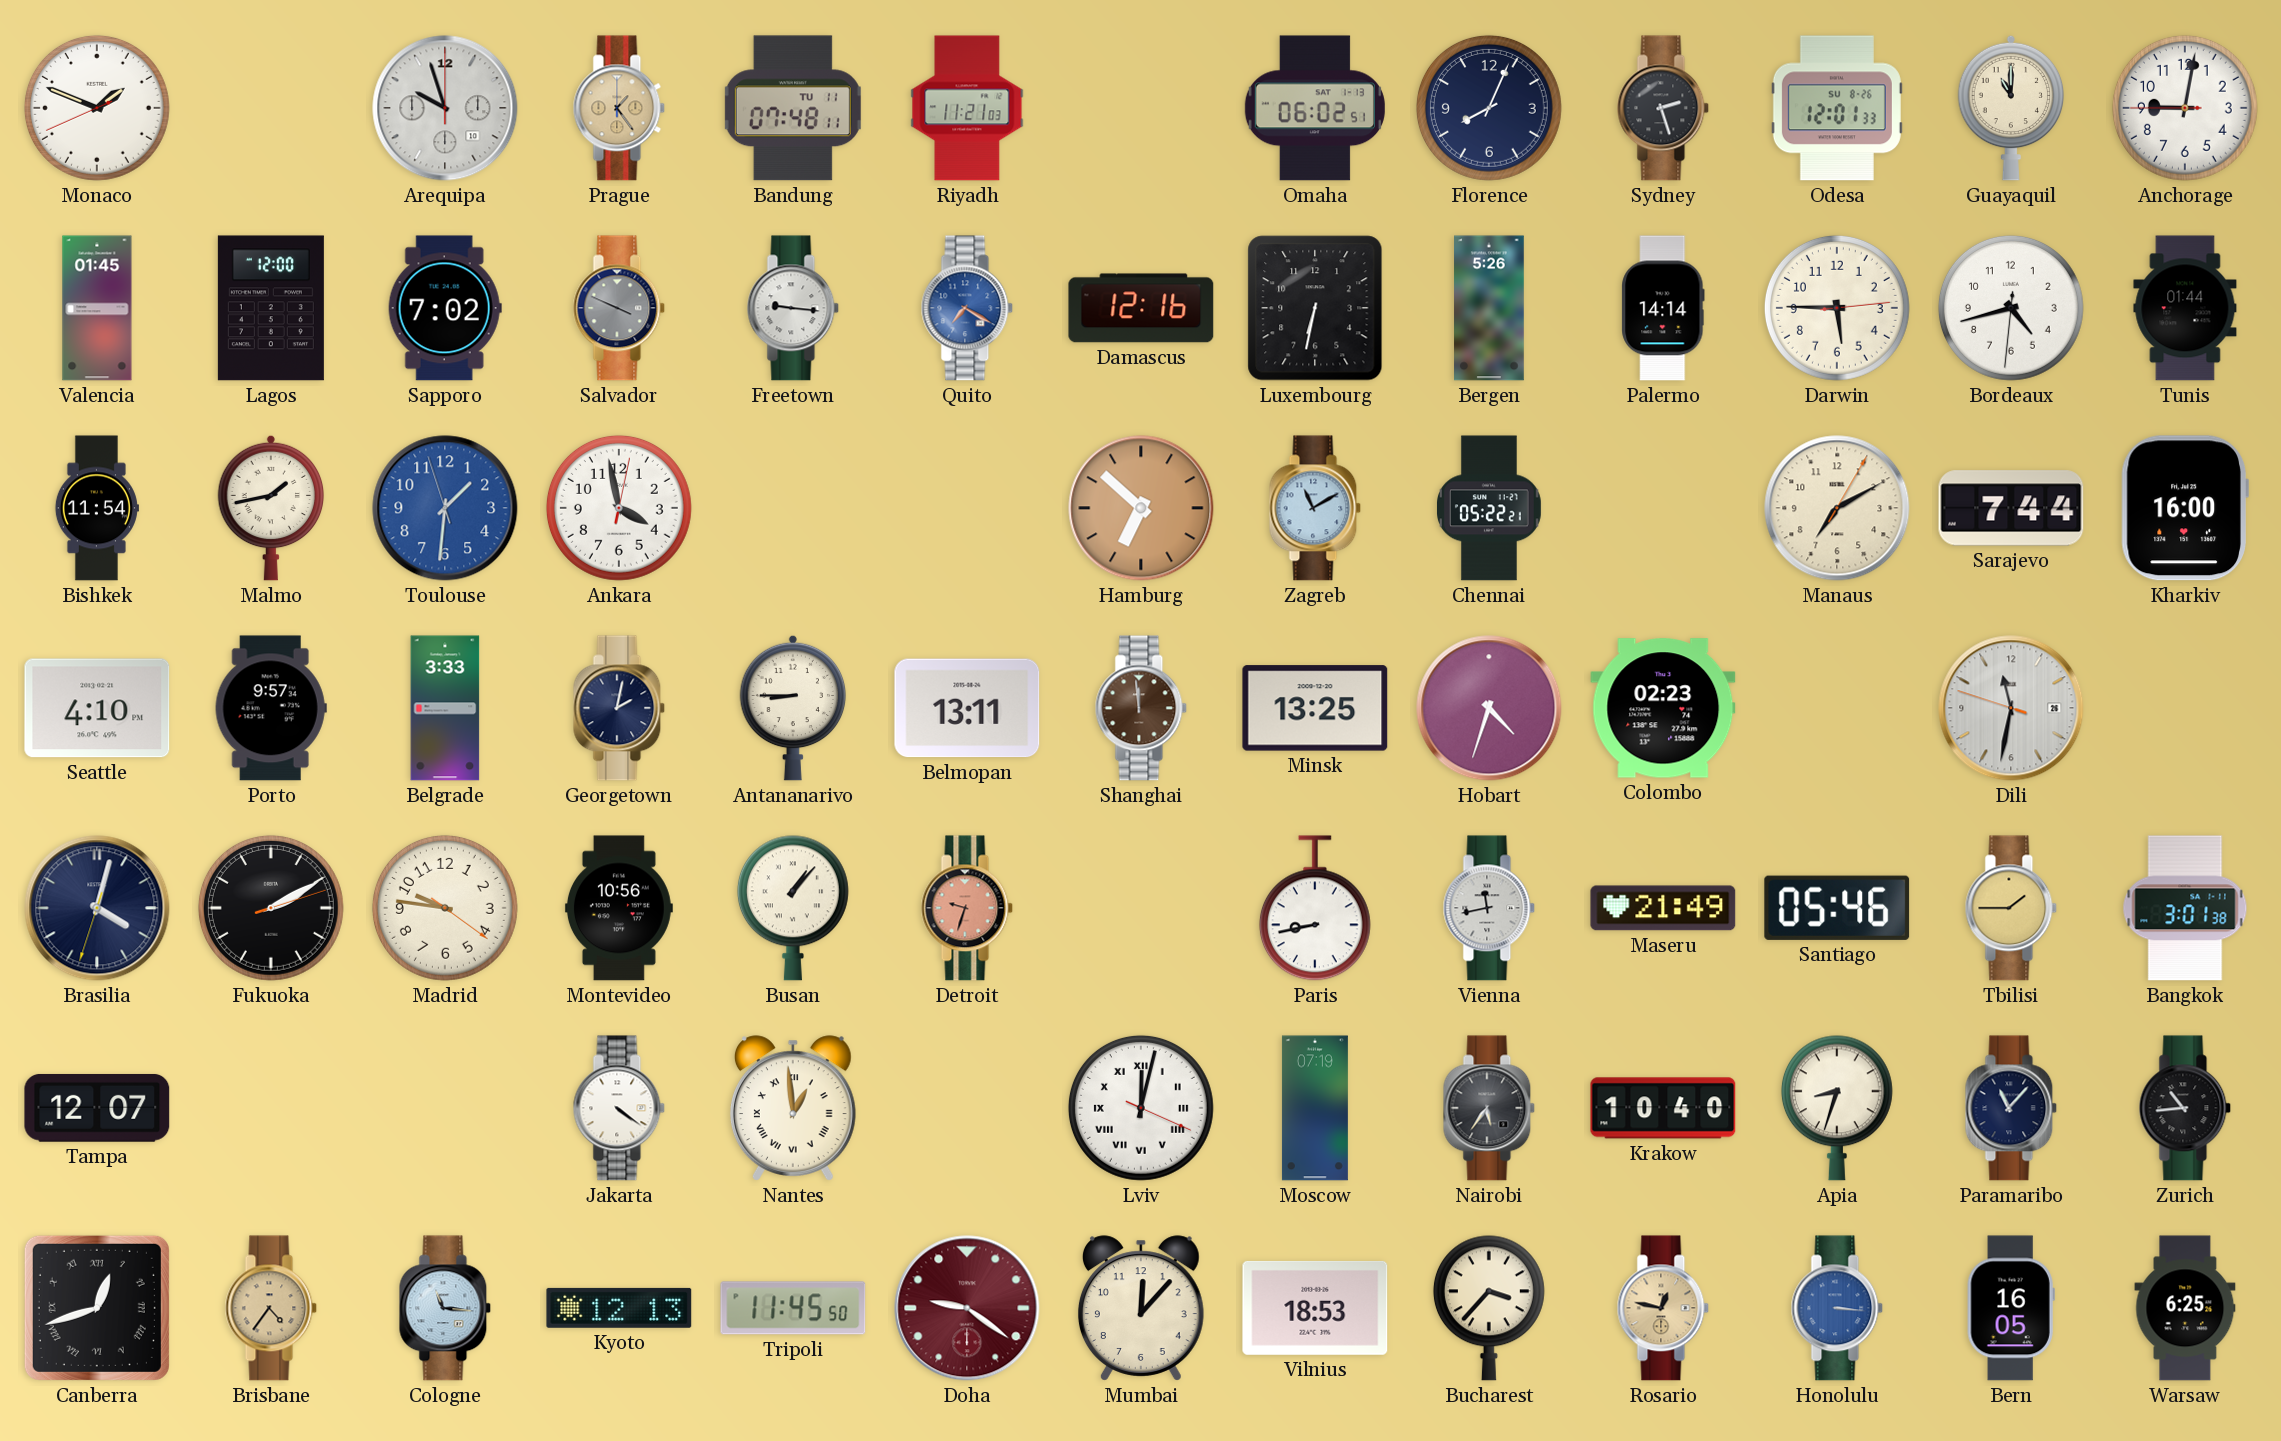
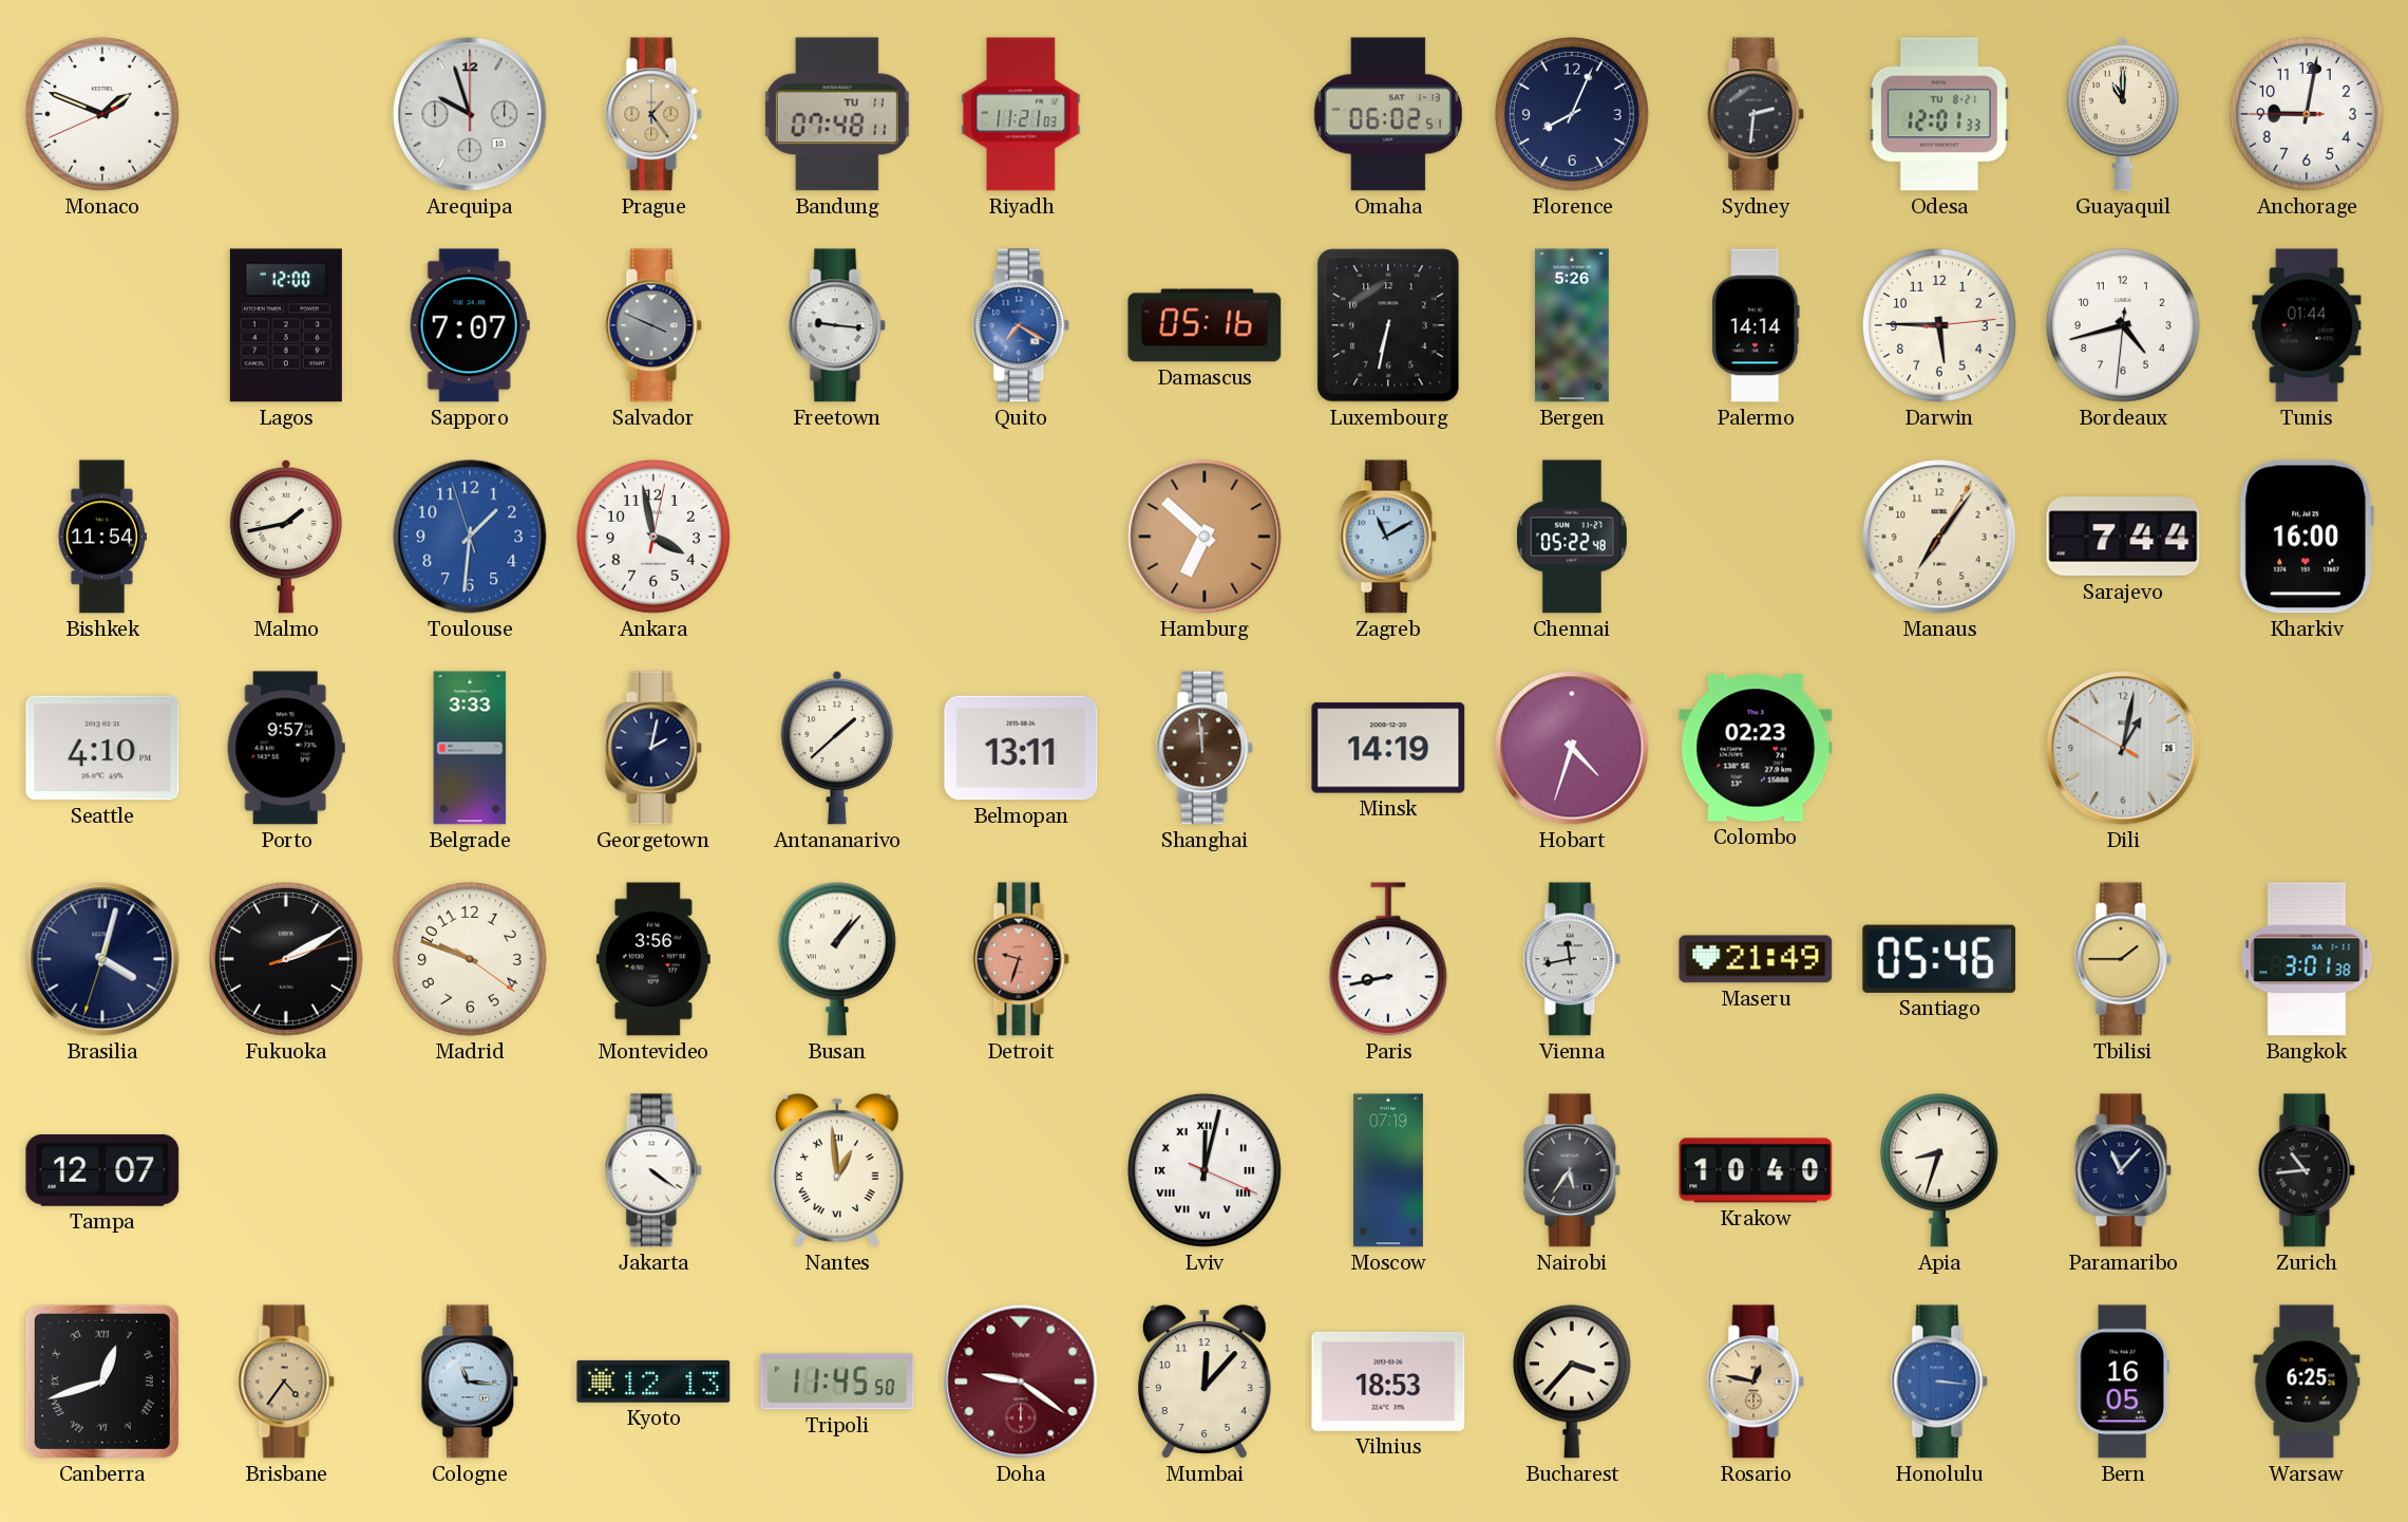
Sydney: 2:27 -> 2:31 (1756, 114)
Odesa date: SU 8-26 -> TU 8-21 (1939, 114)
Valencia: 01:45 -> none (97, 308)
Sapporo: 7:02 -> 7:07 (470, 325)
Damascus: 12:16 -> 05:16 (1205, 325)
Chennai: 05:22:21 -> 05:22:48 (1573, 537)
Manaus: 7:10 -> 7:06 (1939, 537)
Antananarivo: 8:45 -> 1:38 (837, 748)
Minsk: 13:25 -> 14:19 (1388, 748)
Dili: 11:31 -> 1:01 (2123, 748)
Madrid: 9:46 -> 9:48 (470, 959)
Montevideo: 10:56 -> 3:56 (653, 959)
